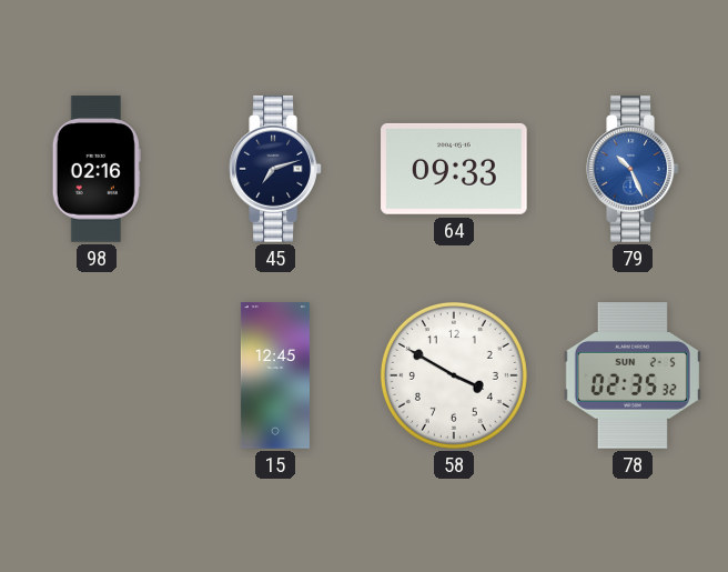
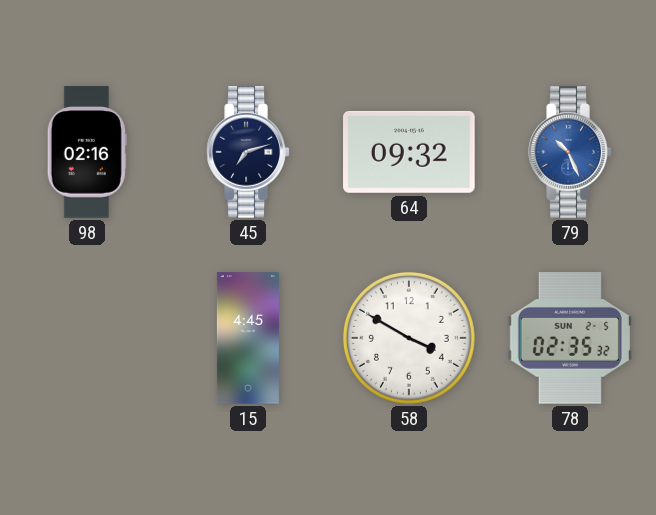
64: 09:33 -> 09:32 (409, 152)
15: 12:45 -> 4:45 (248, 338)
